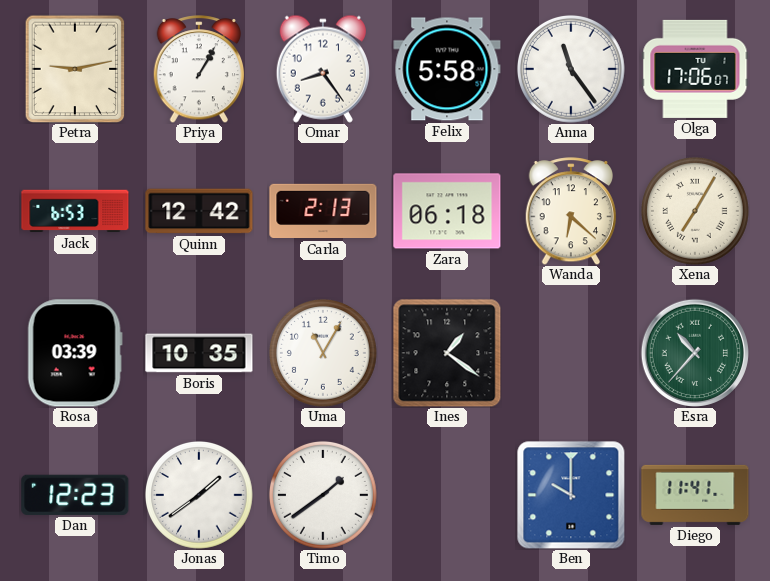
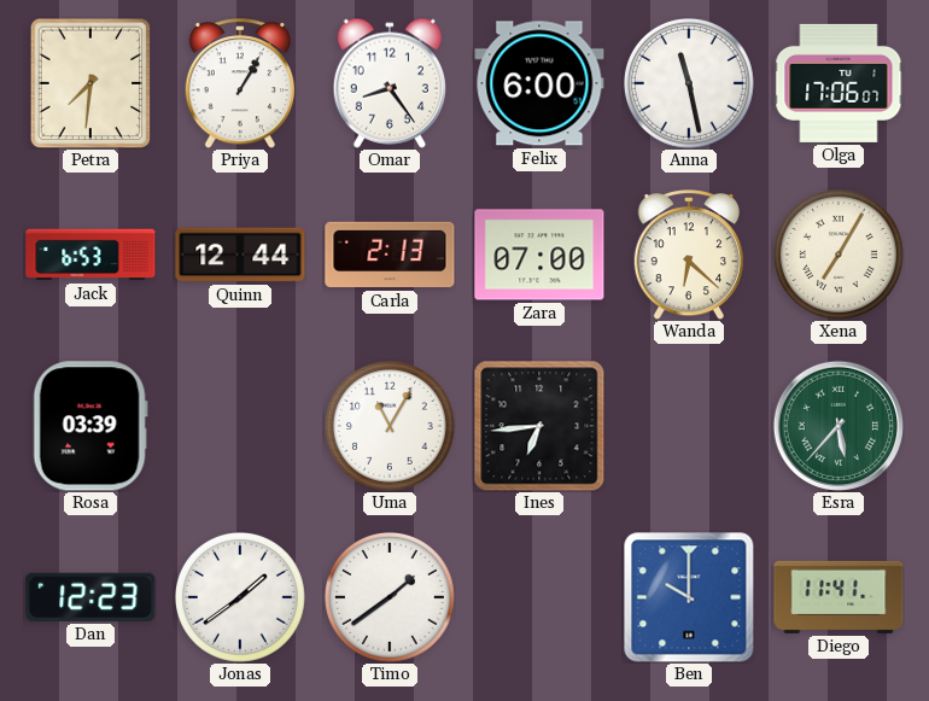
Petra: 9:13 -> 7:31 (90, 83)
Felix: 5:58 -> 6:00 (539, 83)
Anna: 11:24 -> 11:28 (689, 83)
Quinn: 12:42 -> 12:44 (240, 255)
Zara: 06:18 -> 07:00 (539, 255)
Boris: 10:35 -> none (199, 353)
Ines: 1:21 -> 6:44 (539, 426)
Esra: 10:37 -> 5:37 (837, 425)
